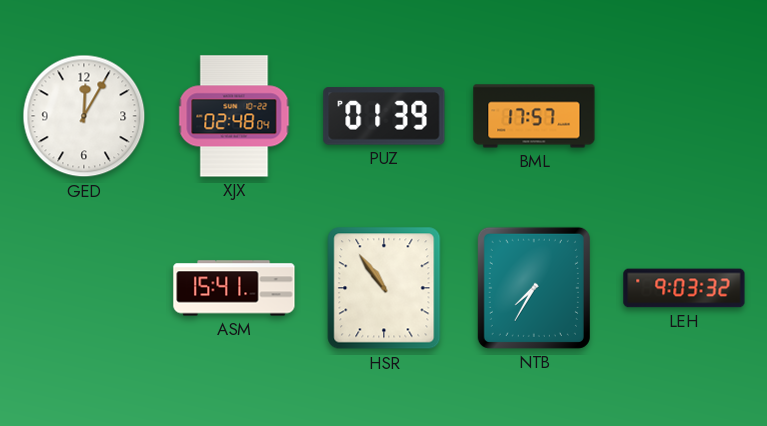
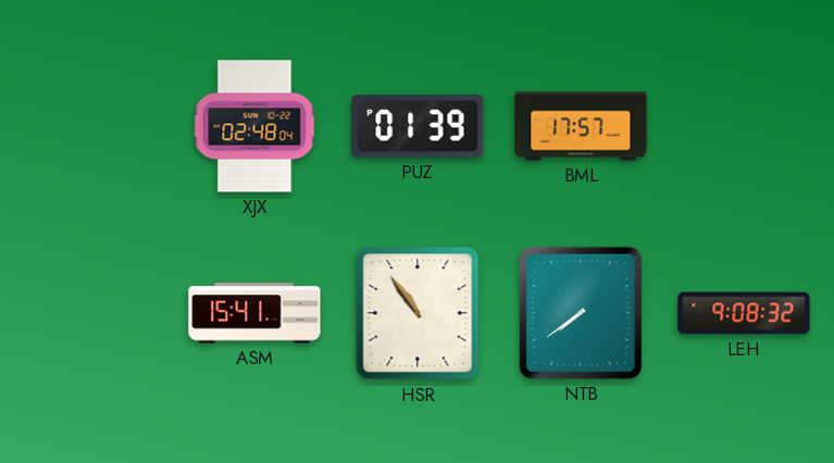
GED: 12:05 -> none (84, 116)
NTB: 7:35 -> 7:39 (581, 313)
LEH: 9:03 -> 9:08 (744, 313)
